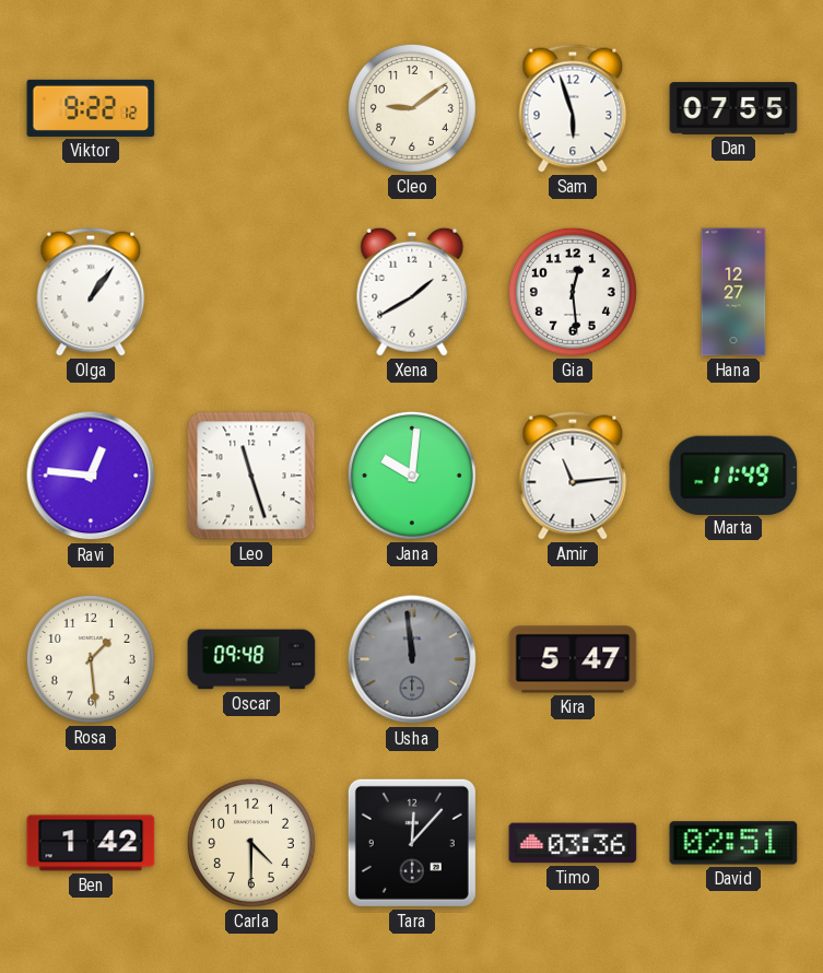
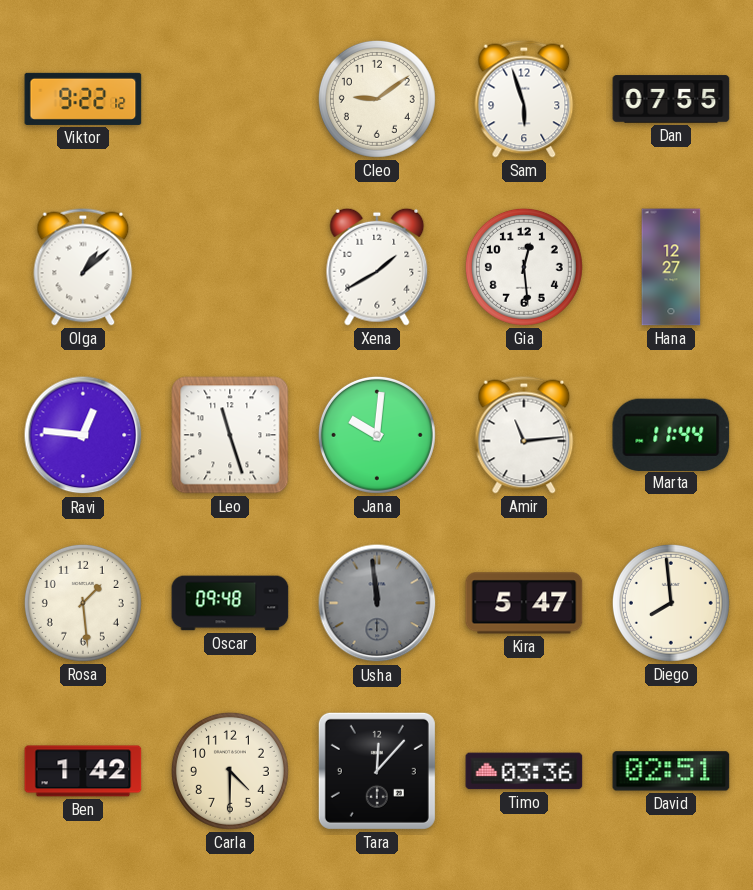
Olga: 1:06 -> 1:08 (83, 267)
Marta: 11:49 -> 11:44 (671, 434)
Diego: none -> 7:59 (671, 603)
